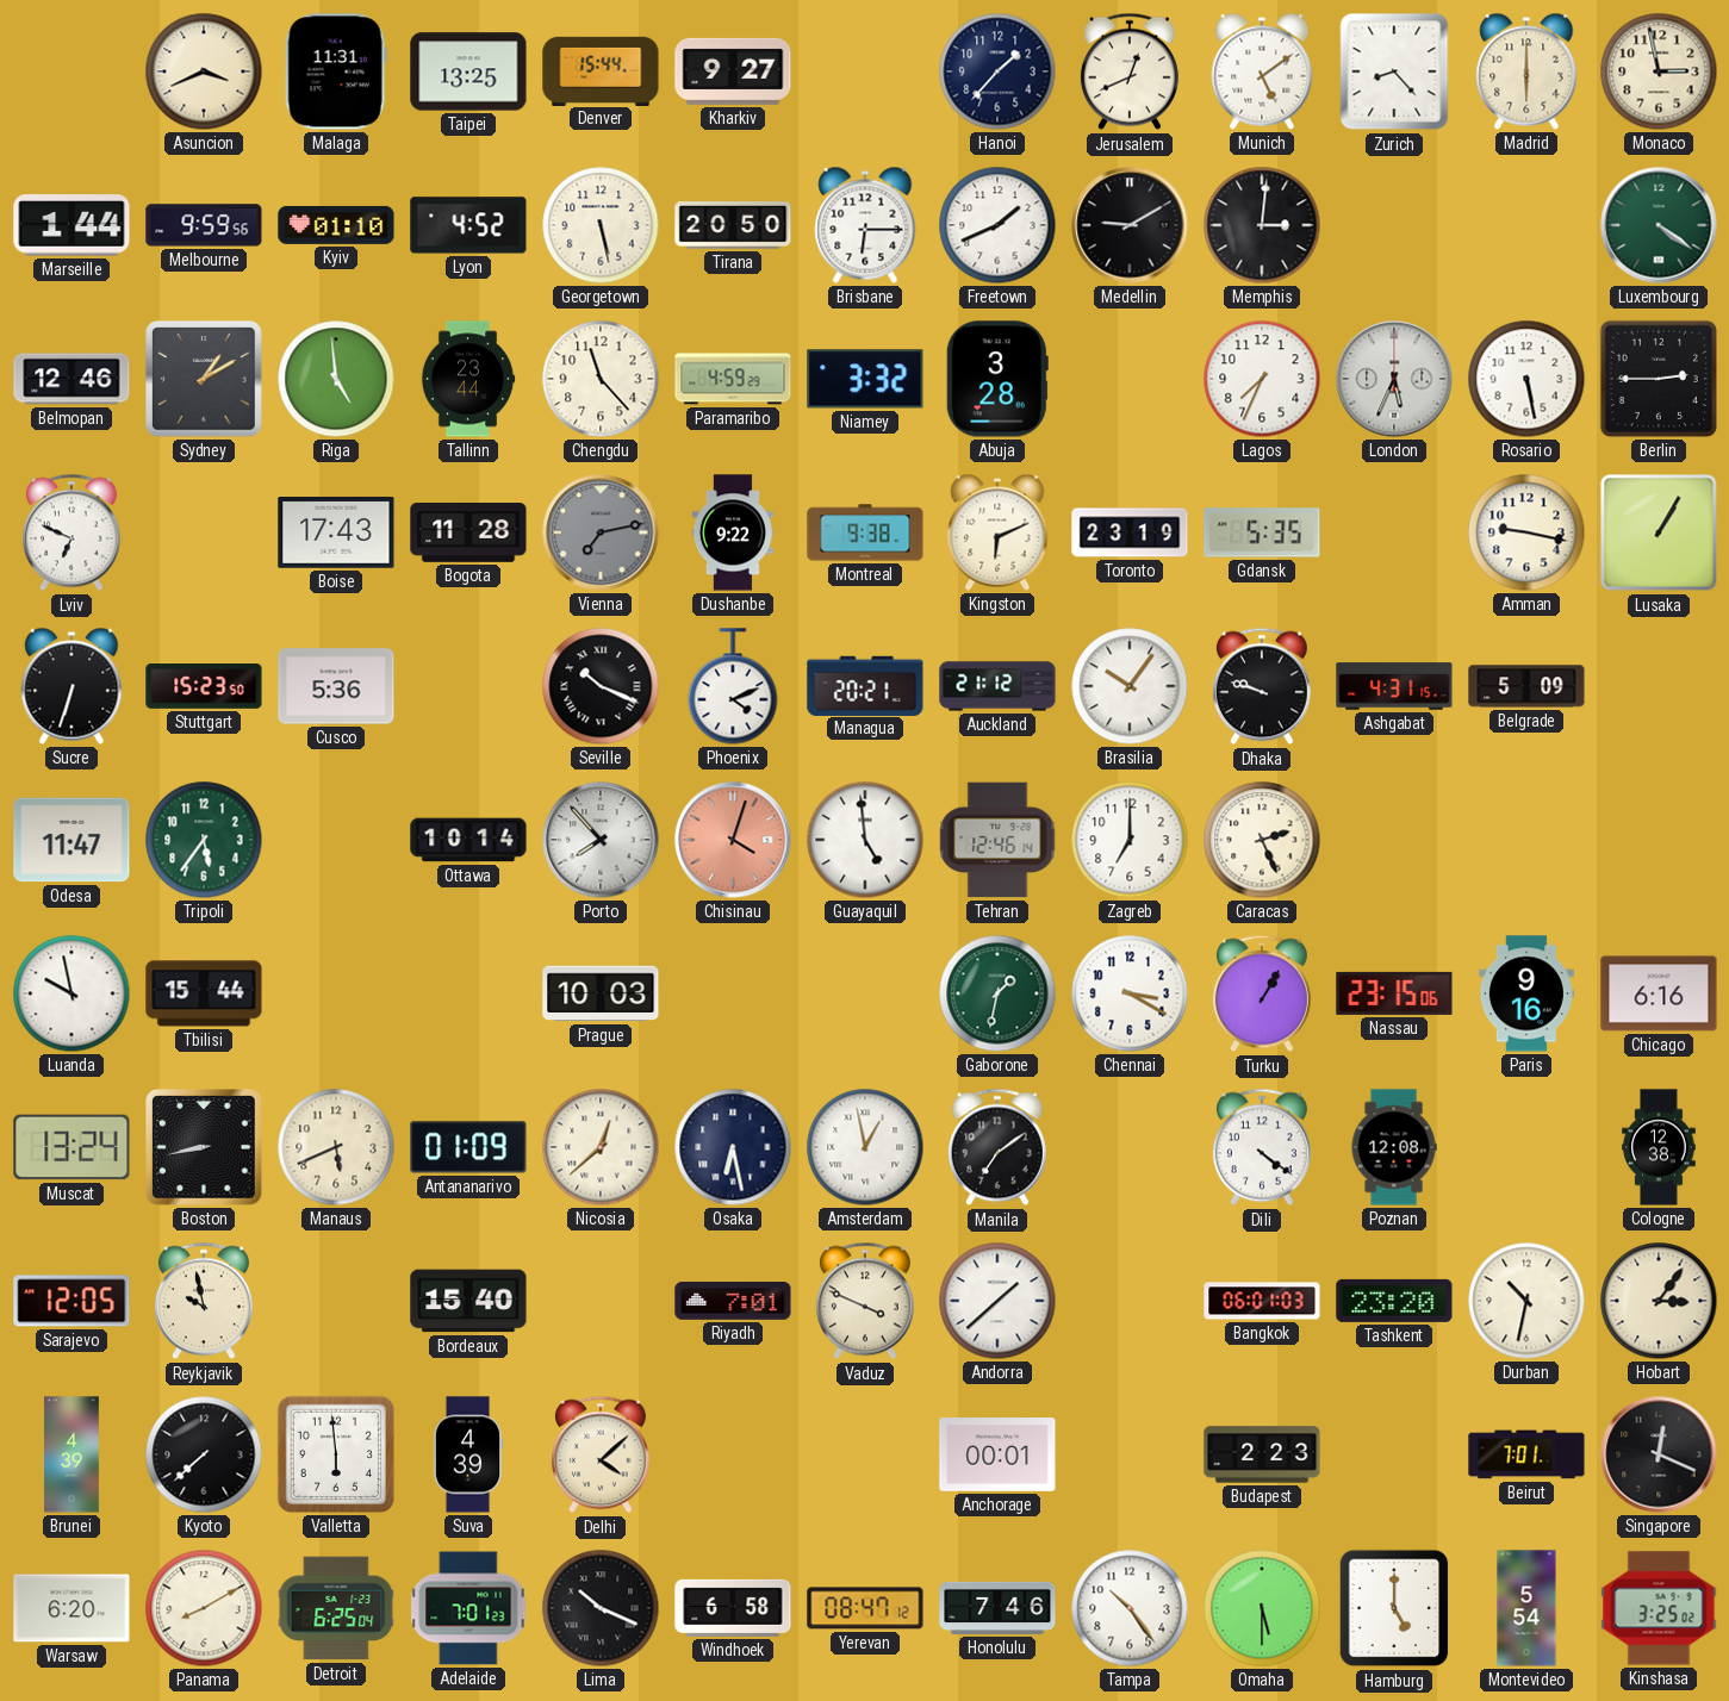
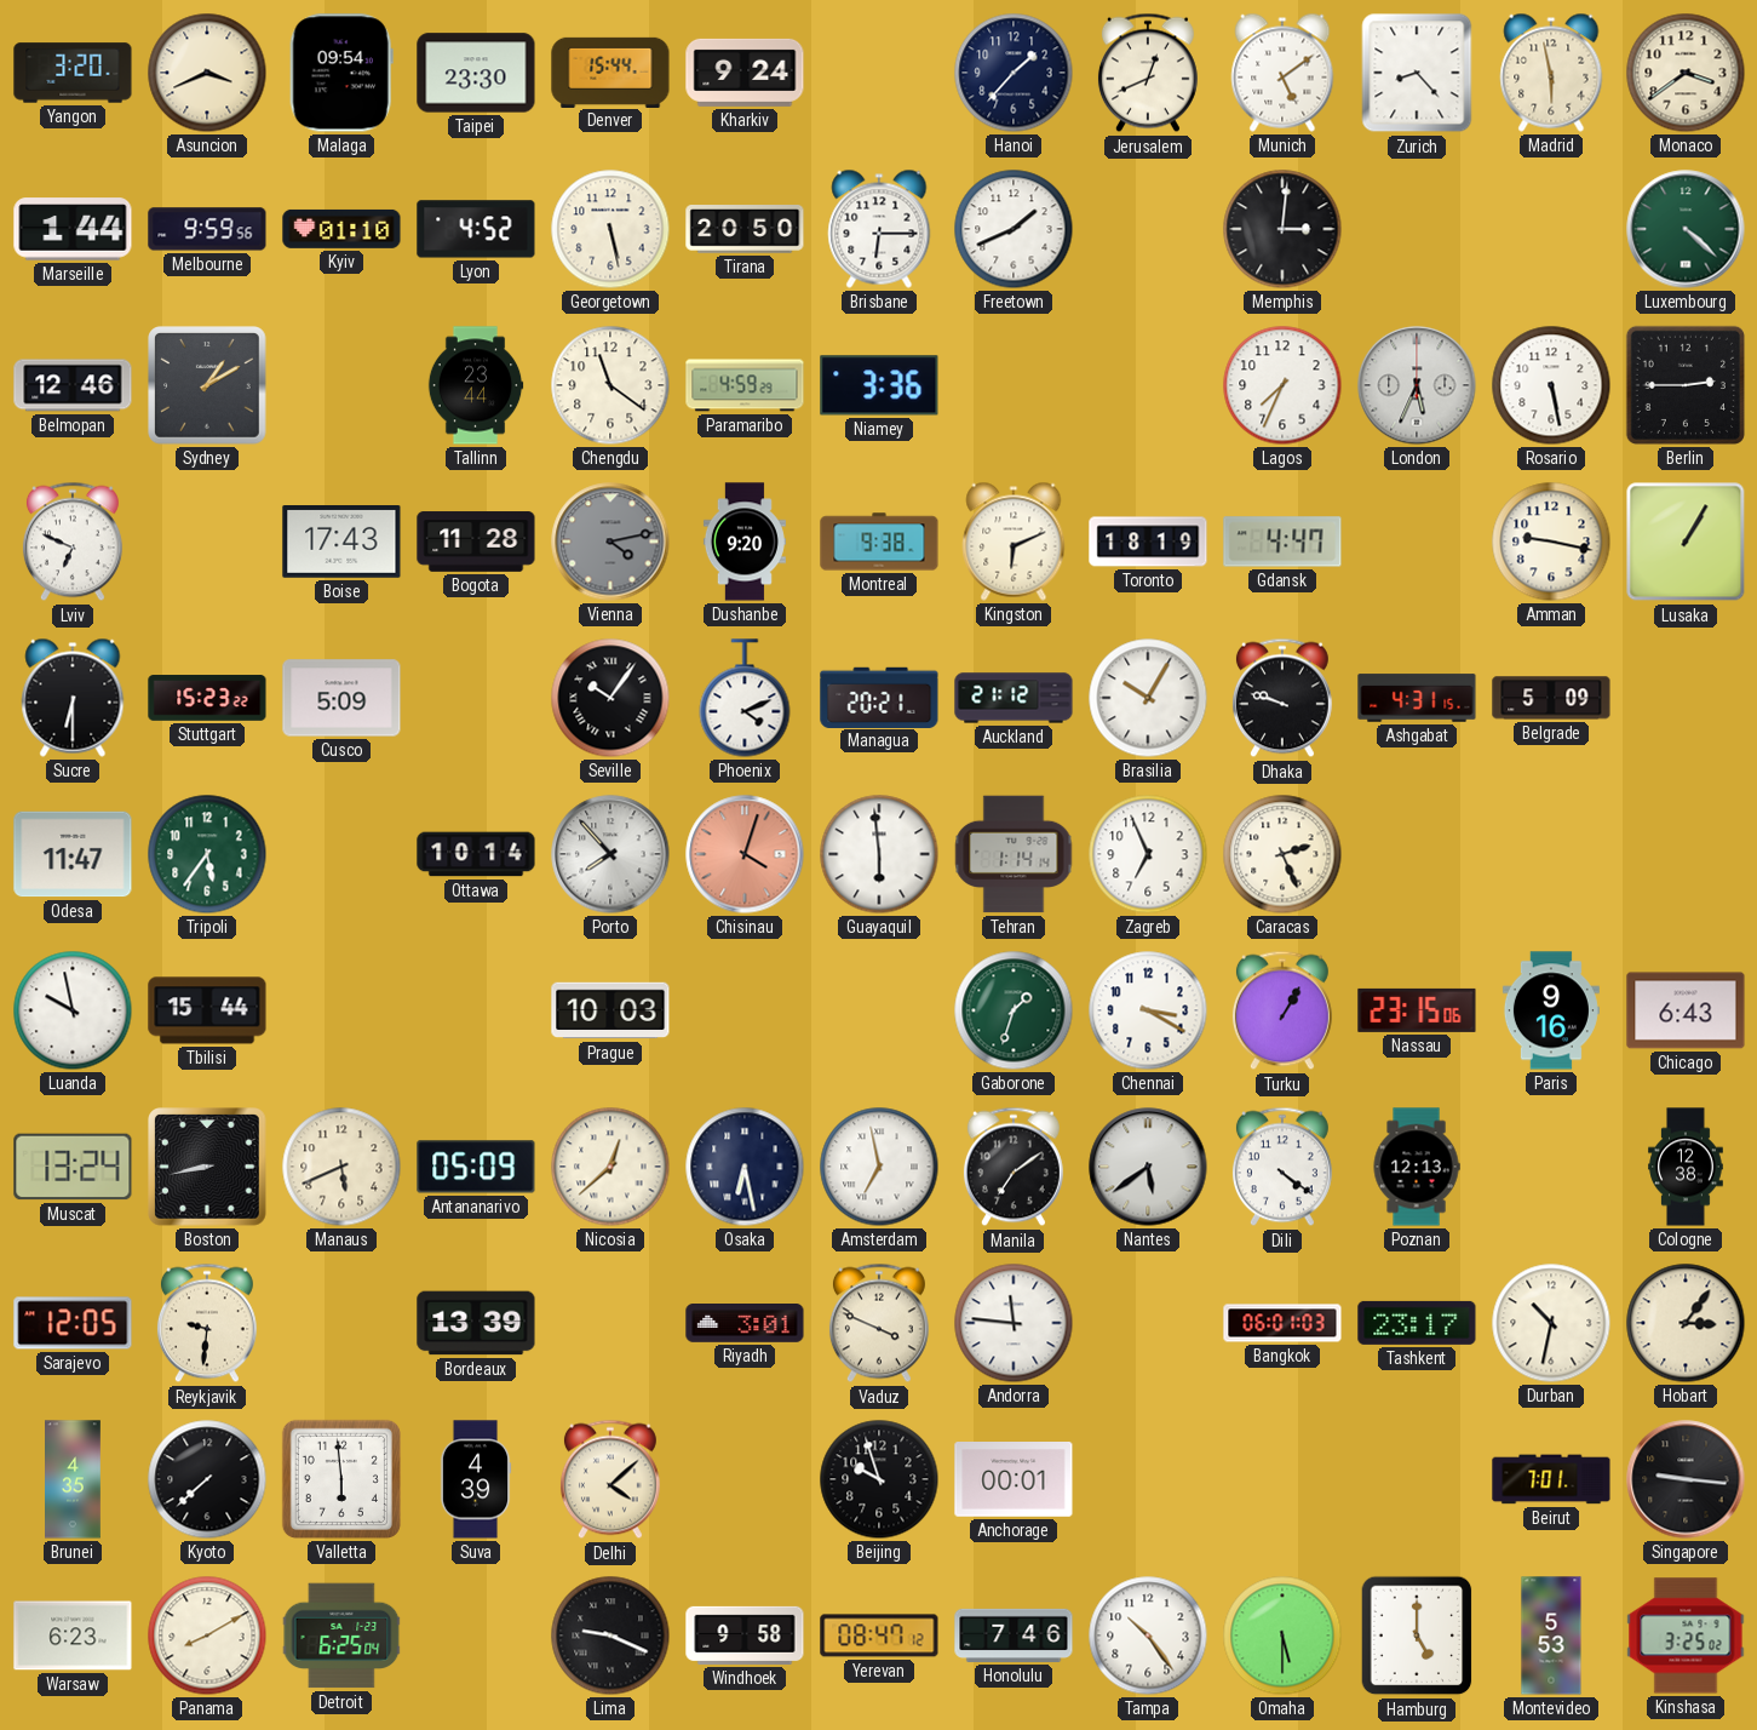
Yangon: none -> 3:20 (73, 73)
Malaga: 11:31 -> 09:54 (341, 73)
Taipei: 13:25 -> 23:30 (476, 73)
Kharkiv: 9:27 -> 9:24 (745, 73)
Madrid: 6:00 -> 5:58 (1551, 73)
Monaco: 2:58 -> 3:39 (1686, 73)
Medellin: 9:10 -> none (1130, 225)
Luxembourg: 4:21 -> 4:22 (1686, 229)
Riga: 4:59 -> none (336, 379)
Chengdu: 11:23 -> 11:21 (610, 385)
Niamey: 3:32 -> 3:36 (879, 385)
Abuja: 3:28 -> none (997, 379)
Vienna: 7:13 -> 4:13 (610, 542)
Dushanbe: 9:22 -> 9:20 (745, 542)
Toronto: 23:19 -> 18:19 (1148, 542)
Gdansk: 5:35 -> 4:47 (1282, 542)
Sucre: 6:33 -> 6:30 (73, 698)
Stuttgart: 15:23:50 -> 15:23:22 (207, 698)
Cusco: 5:36 -> 5:09 (341, 698)
Seville: 10:19 -> 10:06 (610, 698)
Brasilia: 10:06 -> 10:05 (1148, 698)
Guayaquil: 4:59 -> 5:59 (879, 854)
Tehran: 12:46 -> 1:14 (1014, 854)
Zagreb: 7:00 -> 6:56 (1148, 854)
Gaborone: 1:32 -> 1:33 (1014, 1010)
Chicago: 6:16 -> 6:43 (1686, 1010)
Antananarivo: 01:09 -> 05:09 (476, 1167)
Amsterdam: 12:58 -> 6:58 (879, 1167)
Nantes: none -> 5:39 (1148, 1167)
Poznan: 12:08 -> 12:13 (1417, 1167)
Reykjavik: 9:58 -> 9:31 (207, 1323)
Bordeaux: 15:40 -> 13:39 (476, 1323)
Riyadh: 7:01 -> 3:01 (745, 1324)
Andorra: 1:38 -> 11:46 (1014, 1323)
Tashkent: 23:20 -> 23:17 (1417, 1323)
Brunei: 4:39 -> 4:35 (74, 1479)
Beijing: none -> 9:57 (879, 1479)
Budapest: 2:23 -> none (1262, 1454)
Singapore: 12:19 -> 9:16 (1686, 1479)
Warsaw: 6:20 -> 6:23 (73, 1636)
Adelaide: 7:01 -> none (468, 1608)
Lima: 10:19 -> 9:19 (610, 1636)
Windhoek: 6:58 -> 9:58 (745, 1636)
Montevideo: 5:54 -> 5:53 (1551, 1636)
